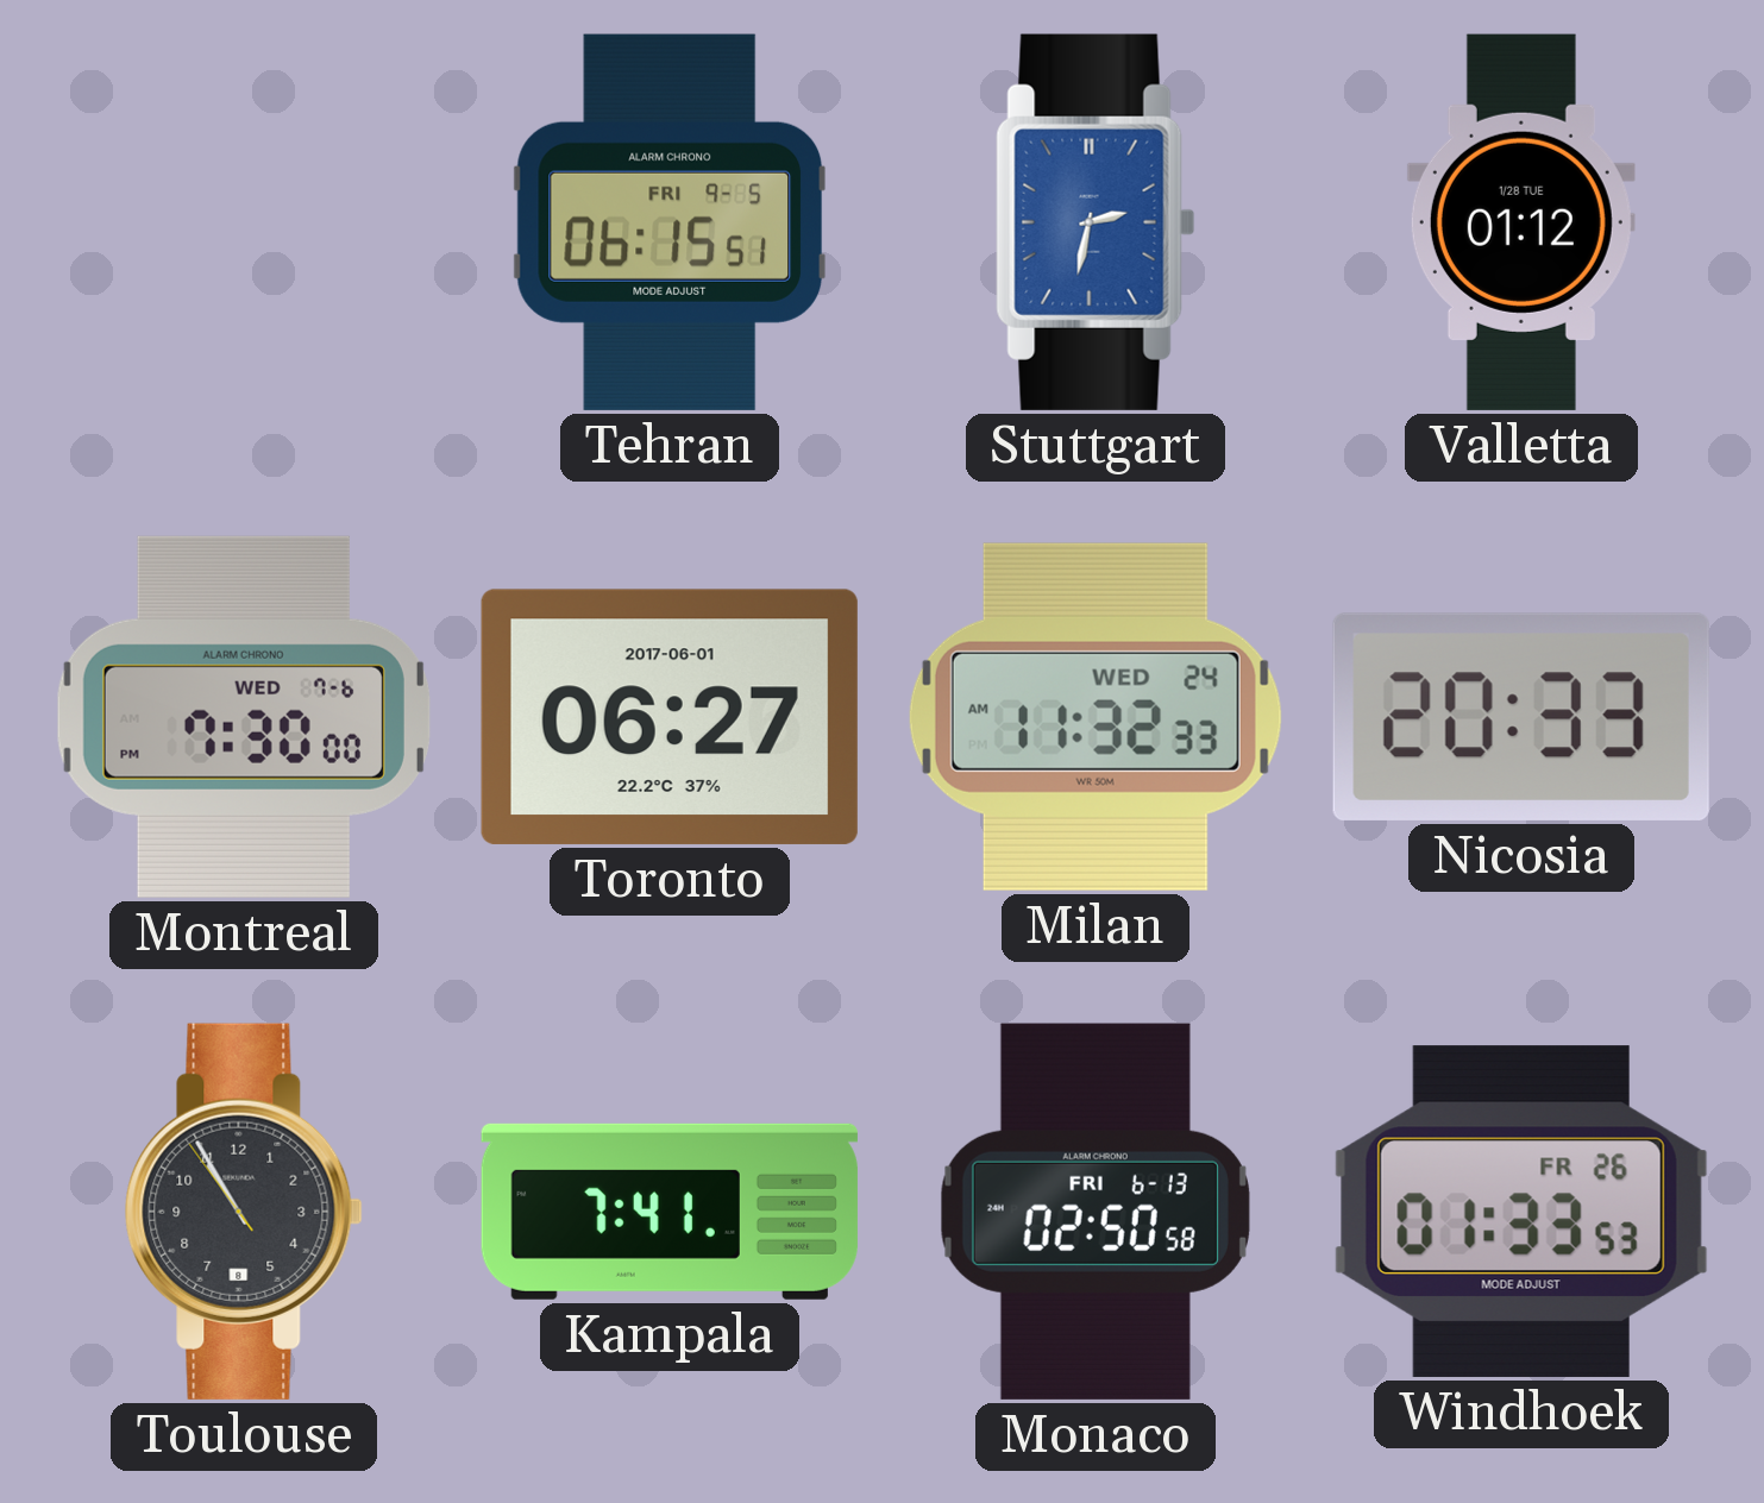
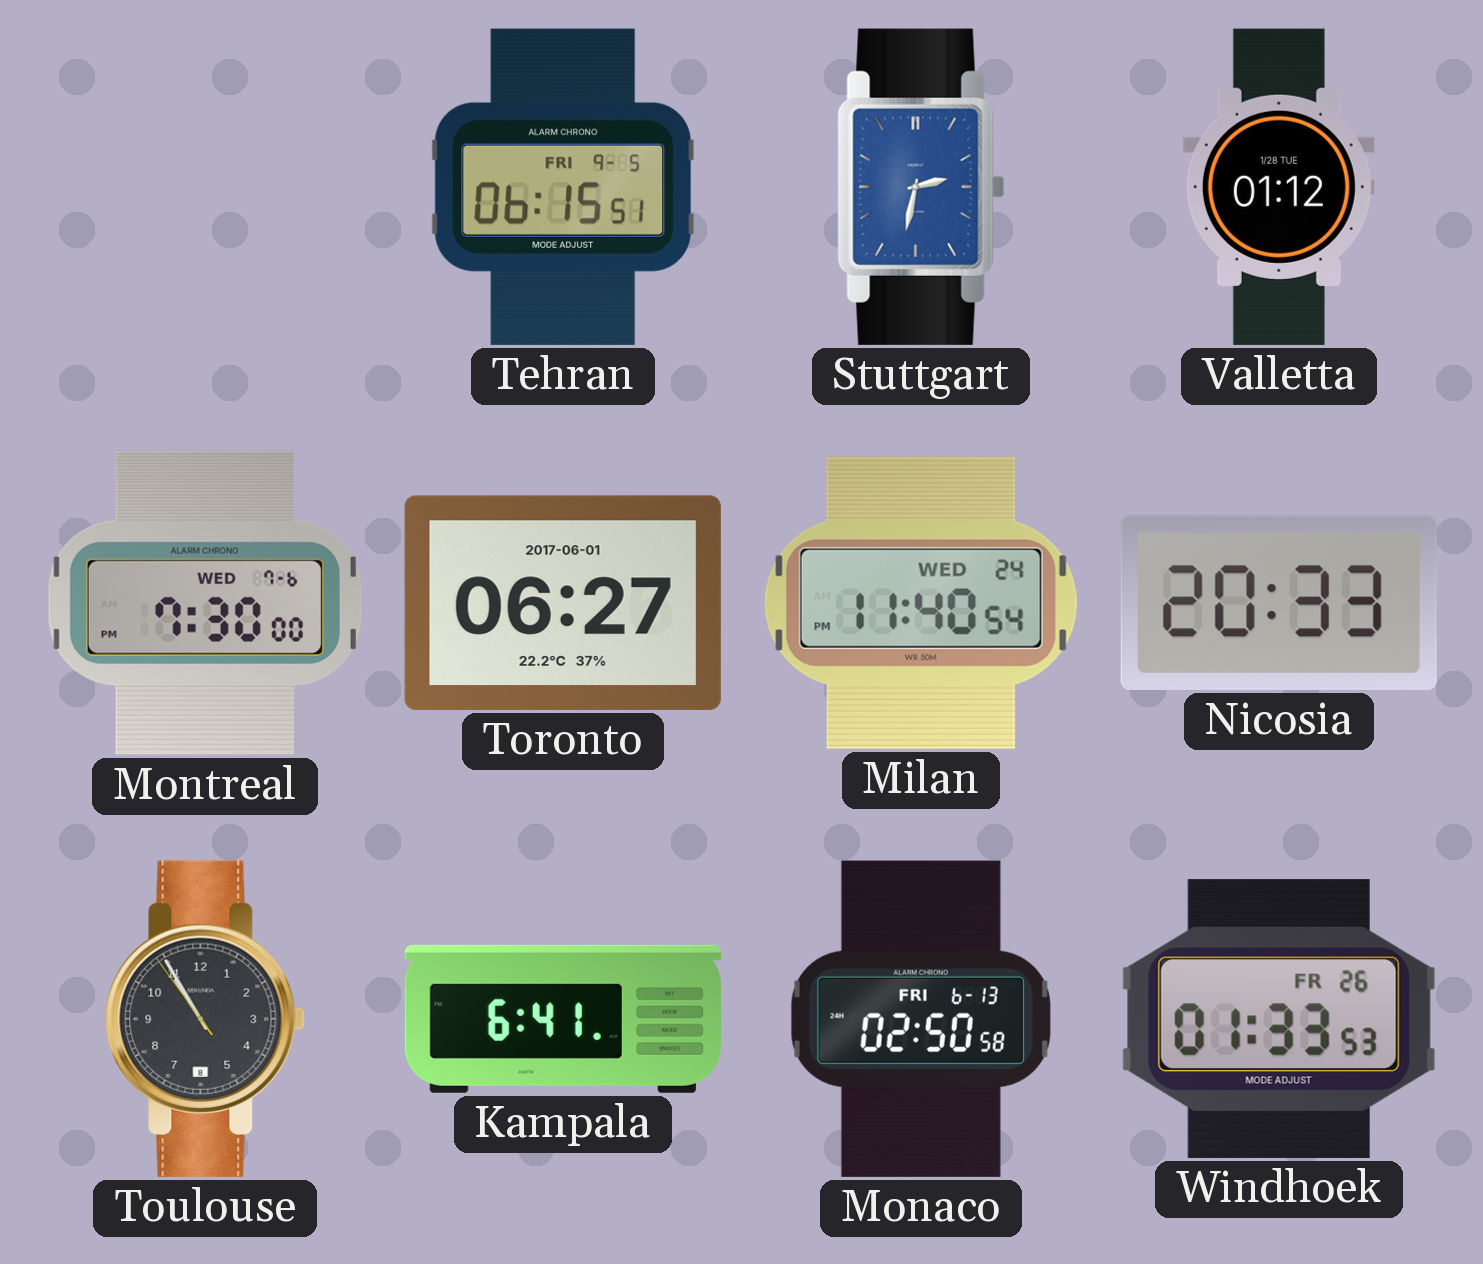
Milan: 11:32 -> 11:40 (921, 603)
Kampala: 7:41 -> 6:41 (563, 1019)
